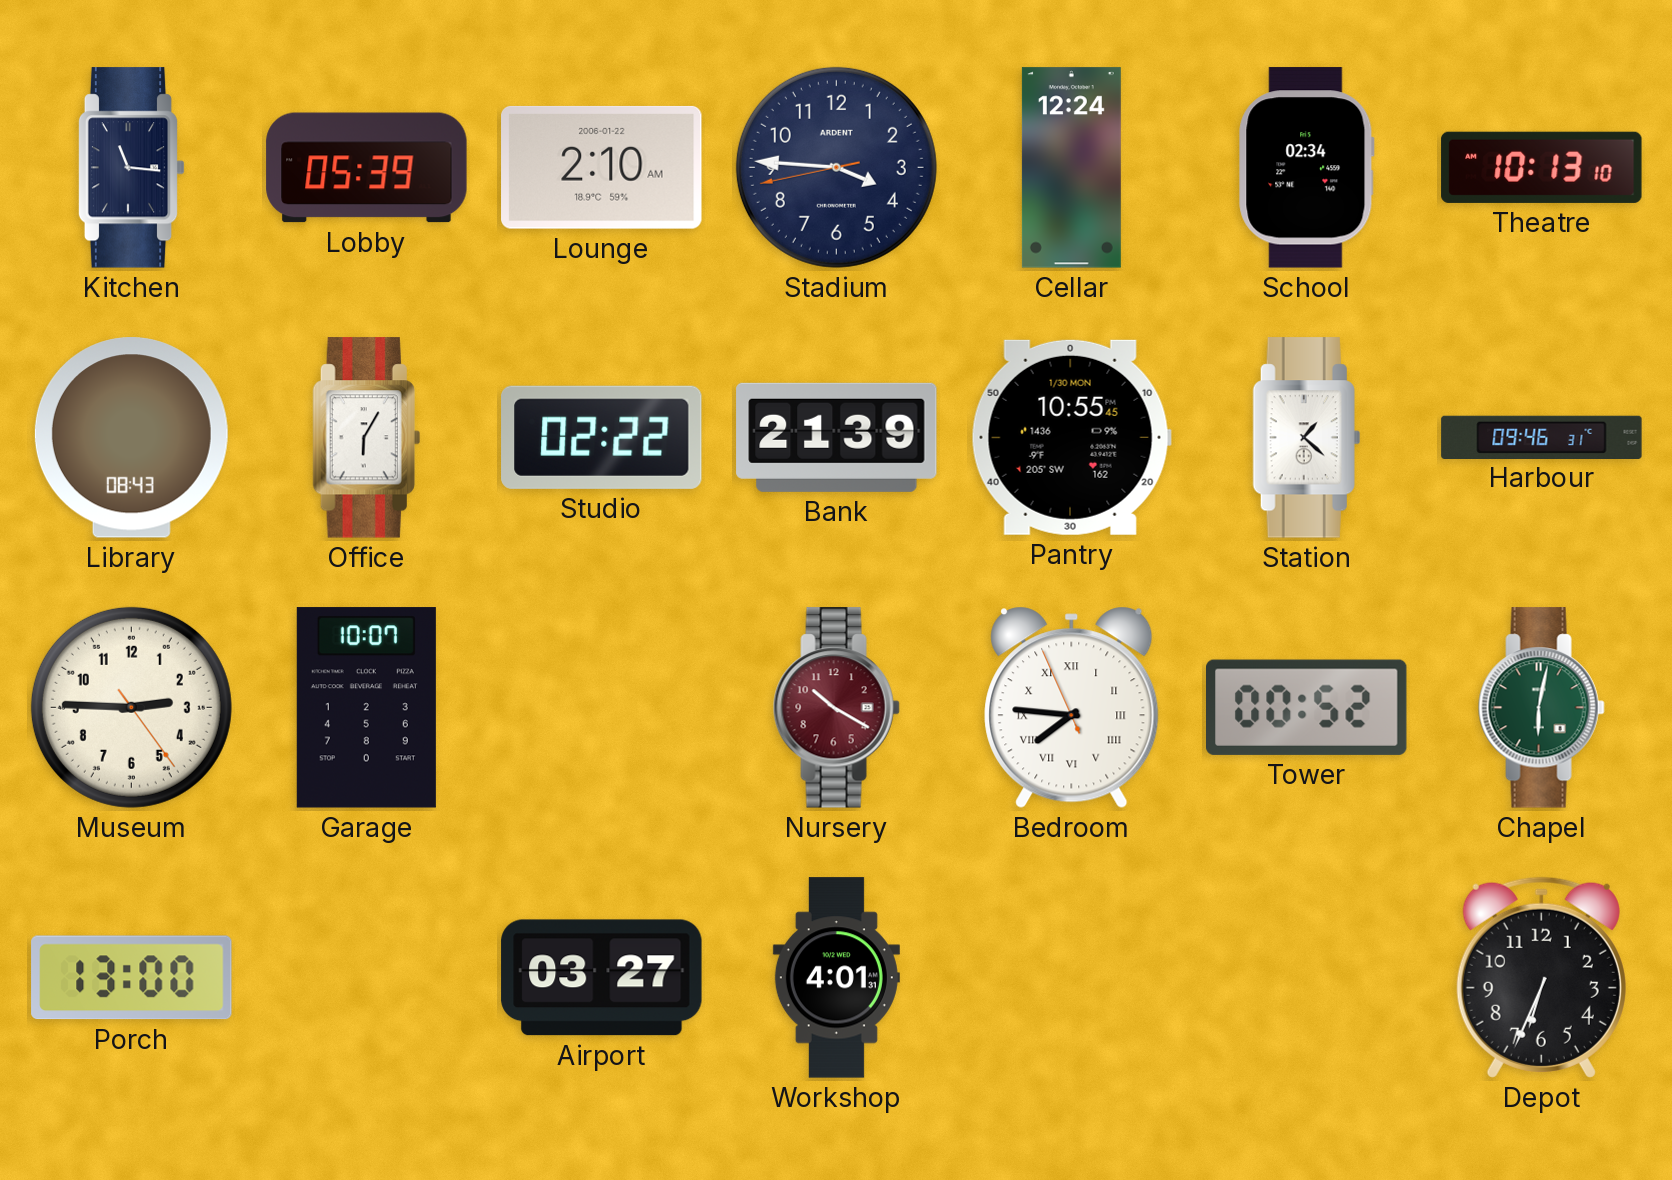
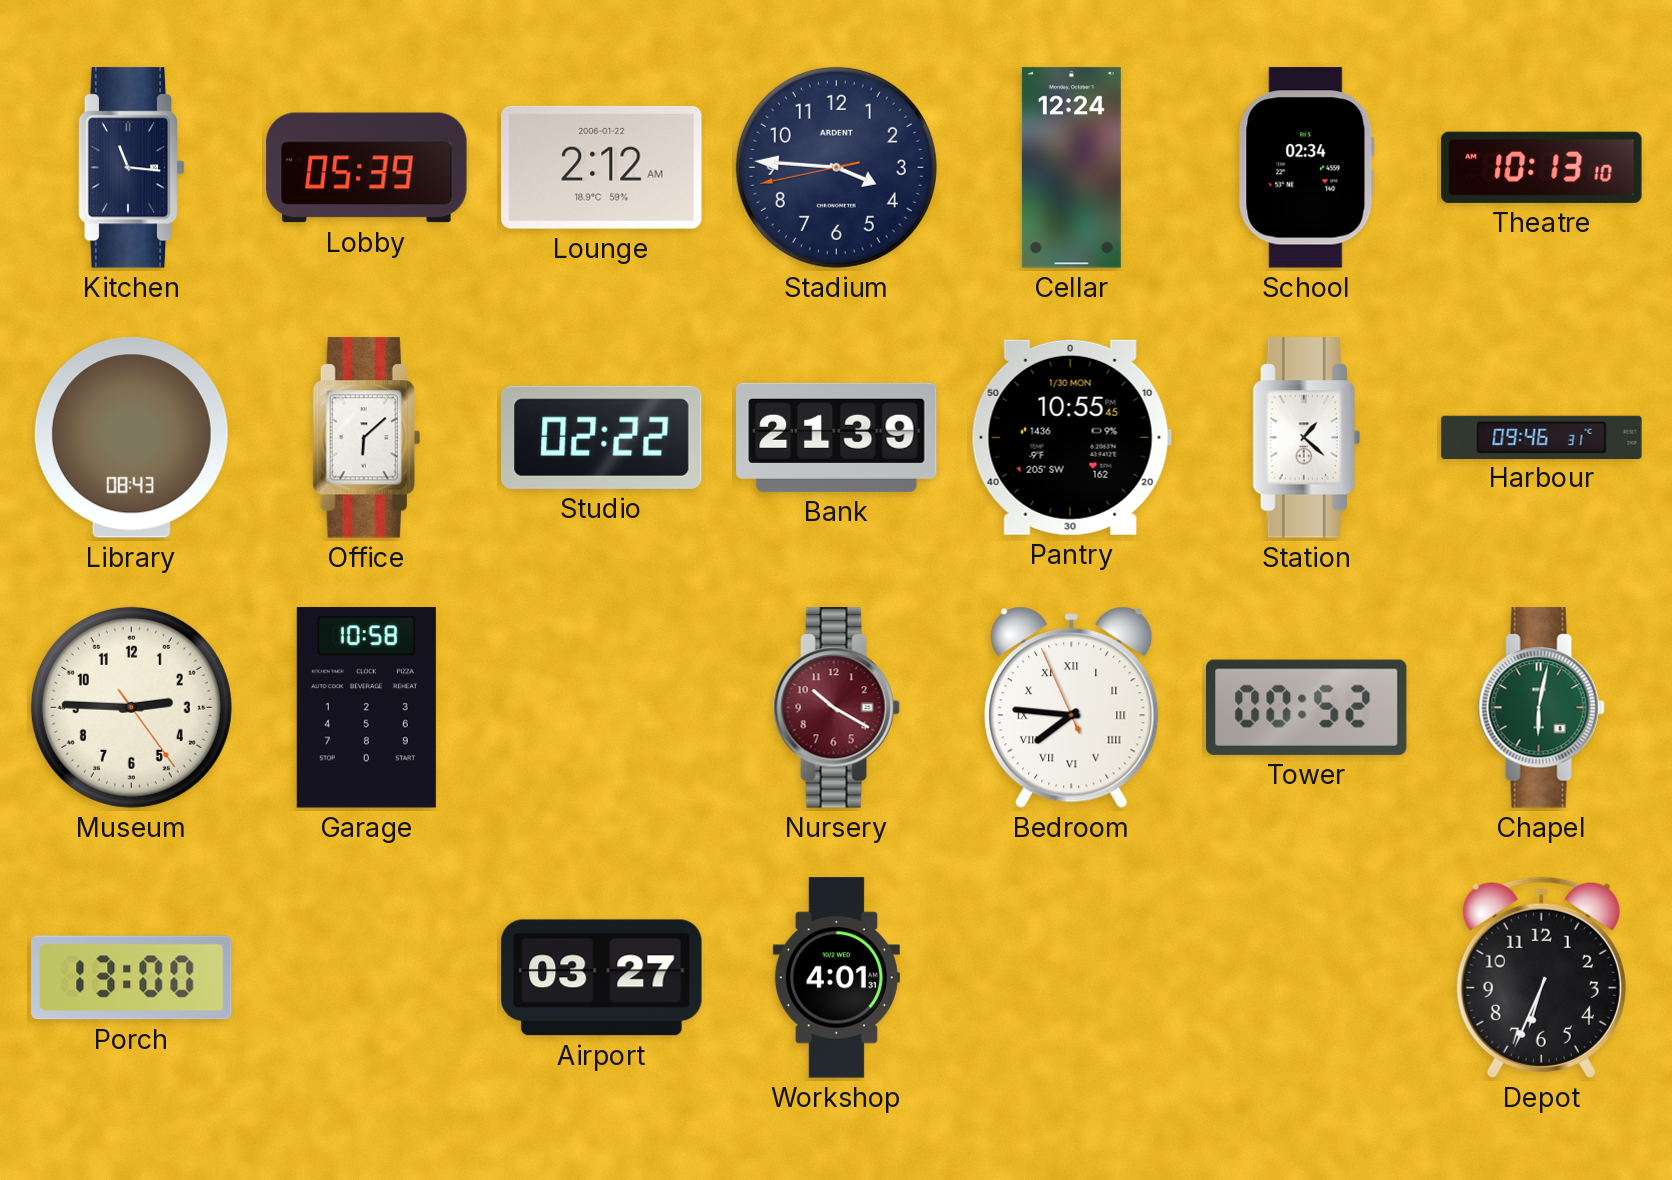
Lounge: 2:10 -> 2:12 (602, 167)
Office: 6:05 -> 6:08 (366, 438)
Garage: 10:07 -> 10:58 (366, 708)
